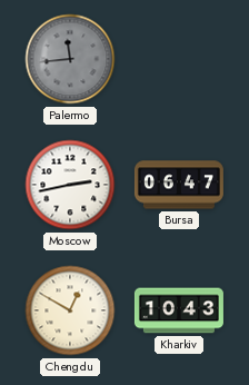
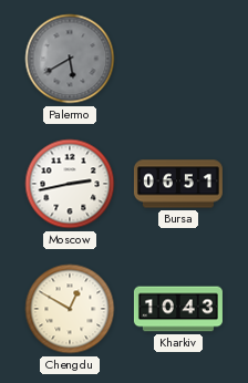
Palermo: 11:44 -> 5:40 (70, 59)
Bursa: 06:47 -> 06:51 (178, 184)
